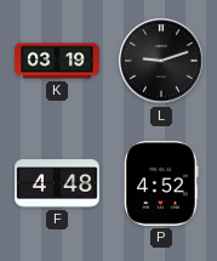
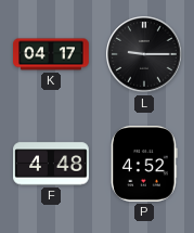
K: 03:19 -> 04:17 (51, 54)
L: 9:12 -> 9:15 (144, 54)
